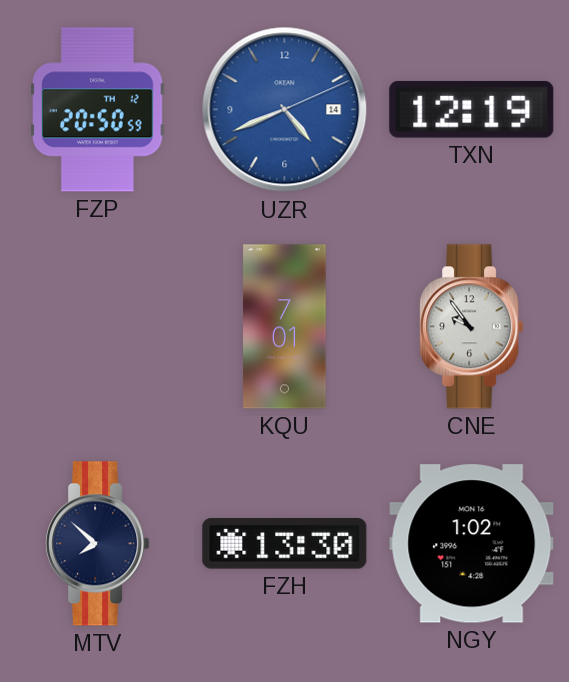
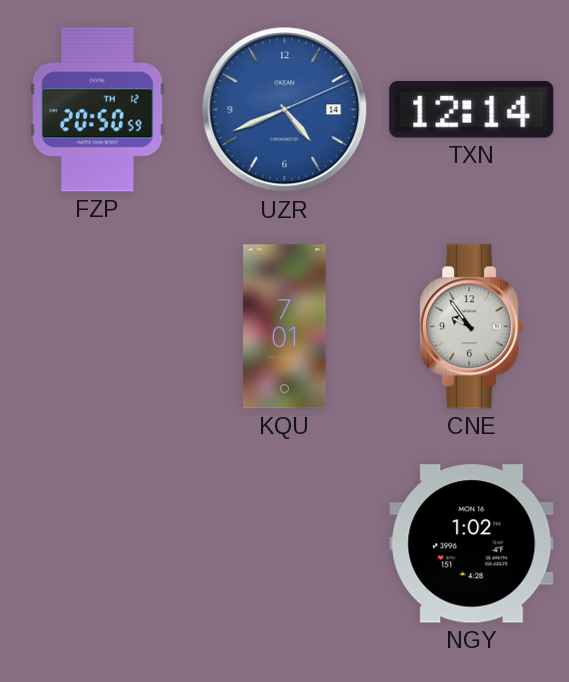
TXN: 12:19 -> 12:14 (472, 109)
MTV: 7:52 -> none (98, 544)
FZH: 13:30 -> none (285, 544)
